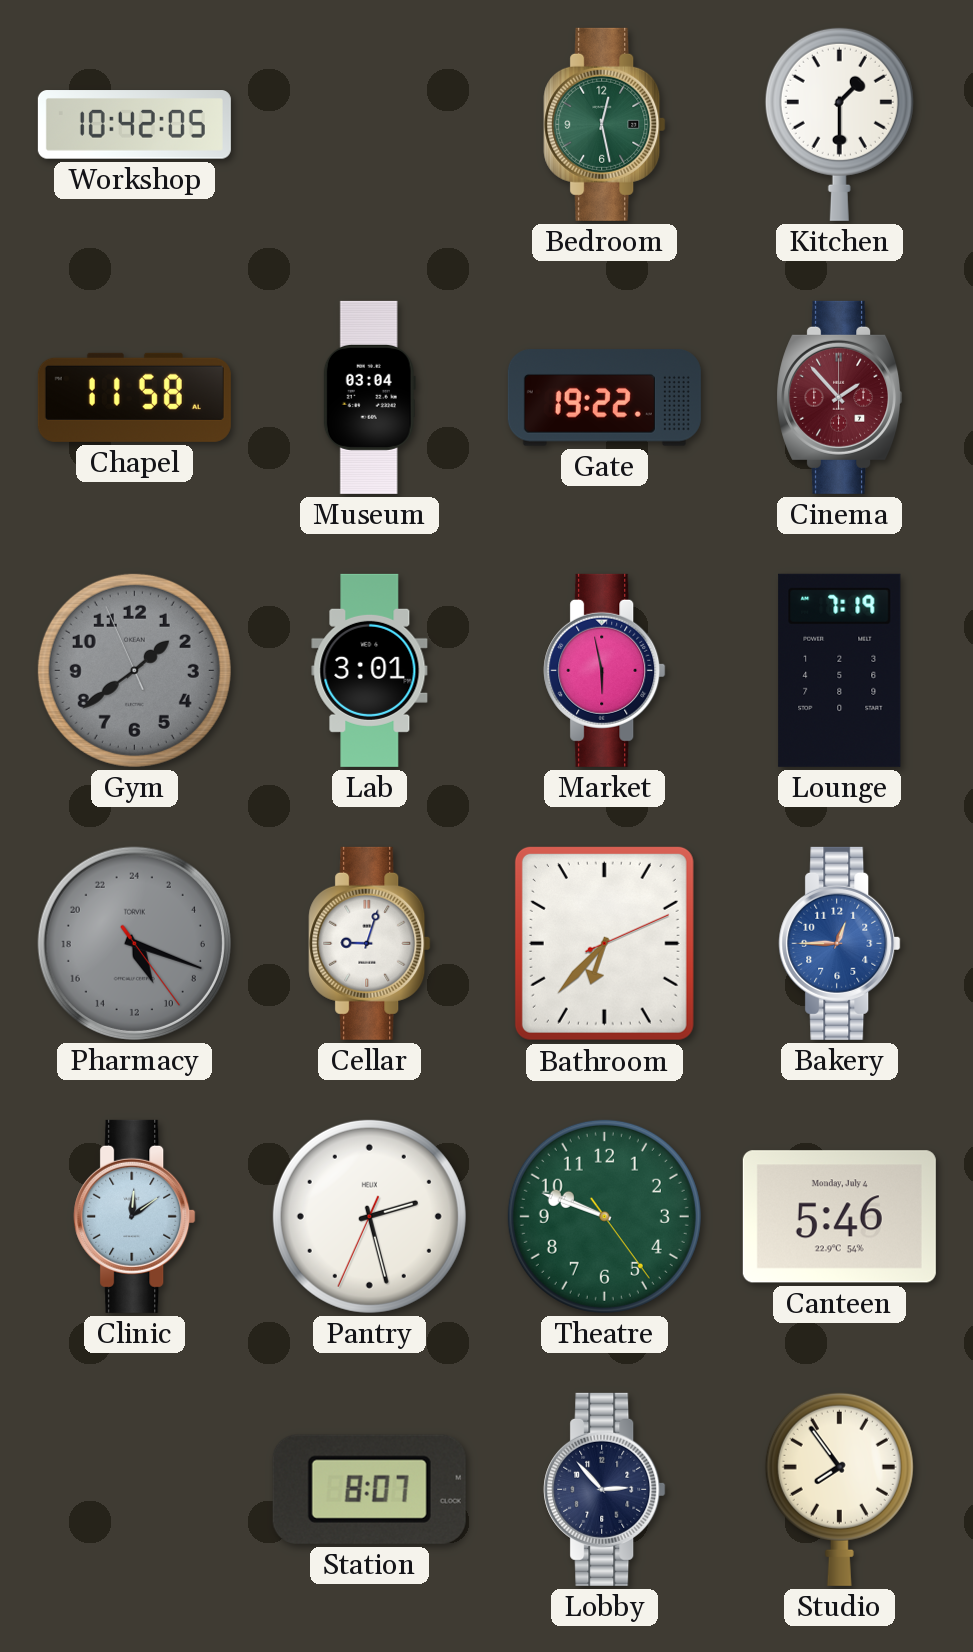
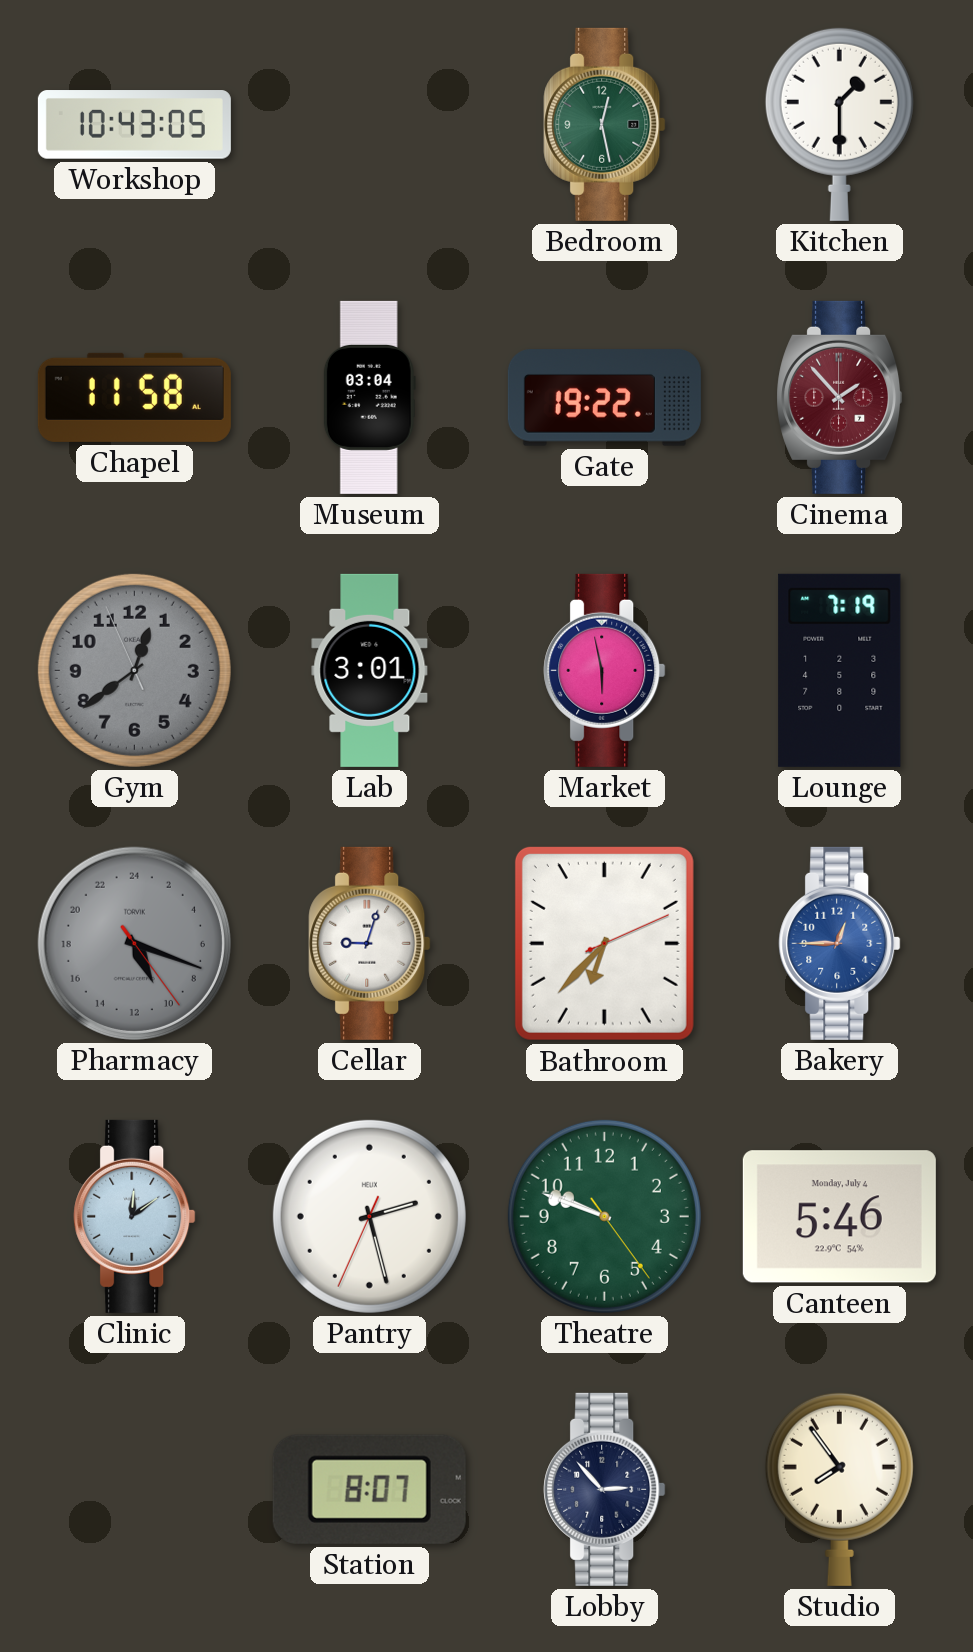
Workshop: 10:42 -> 10:43 (134, 125)
Gym: 1:38 -> 12:38 (134, 670)
